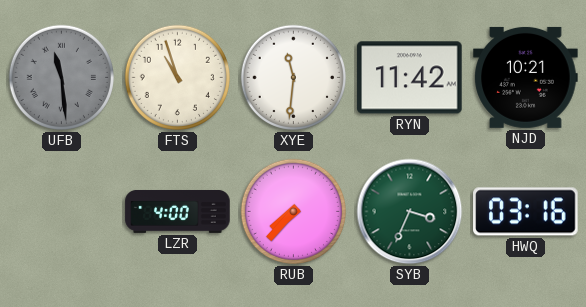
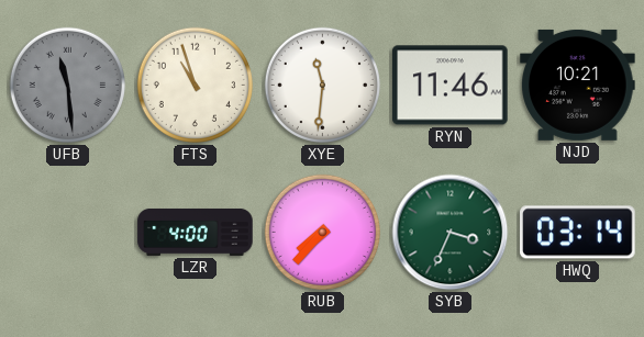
RYN: 11:42 -> 11:46 (451, 86)
HWQ: 03:16 -> 03:14 (578, 233)
